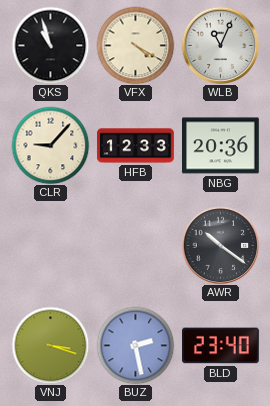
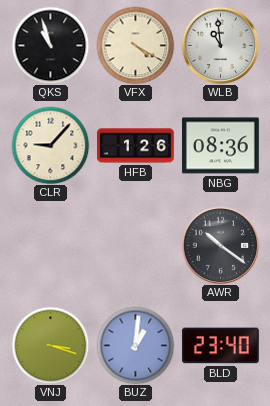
WLB: 11:04 -> 10:59 (220, 45)
HFB: 12:33 -> 1:26 (136, 146)
NBG: 20:36 -> 08:36 (221, 146)
BUZ: 2:28 -> 1:01 (135, 345)
